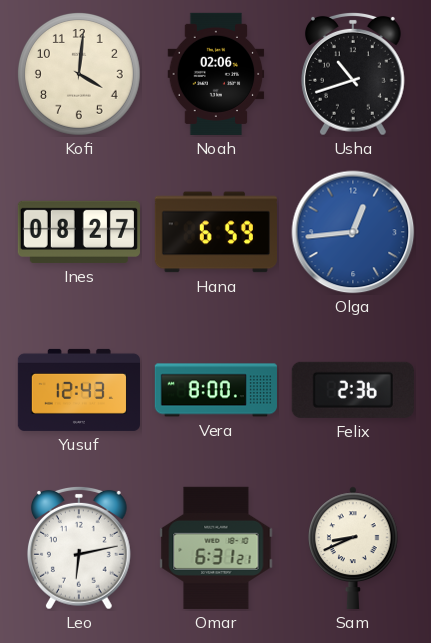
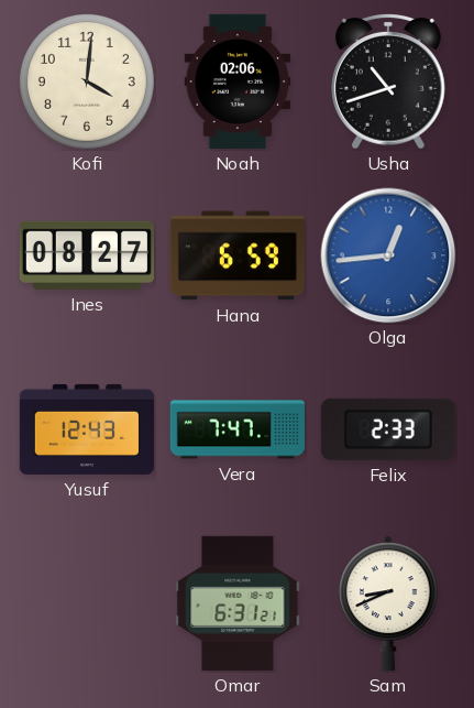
Vera: 8:00 -> 7:47 (238, 429)
Felix: 2:36 -> 2:33 (388, 429)
Leo: 6:13 -> none (80, 548)
